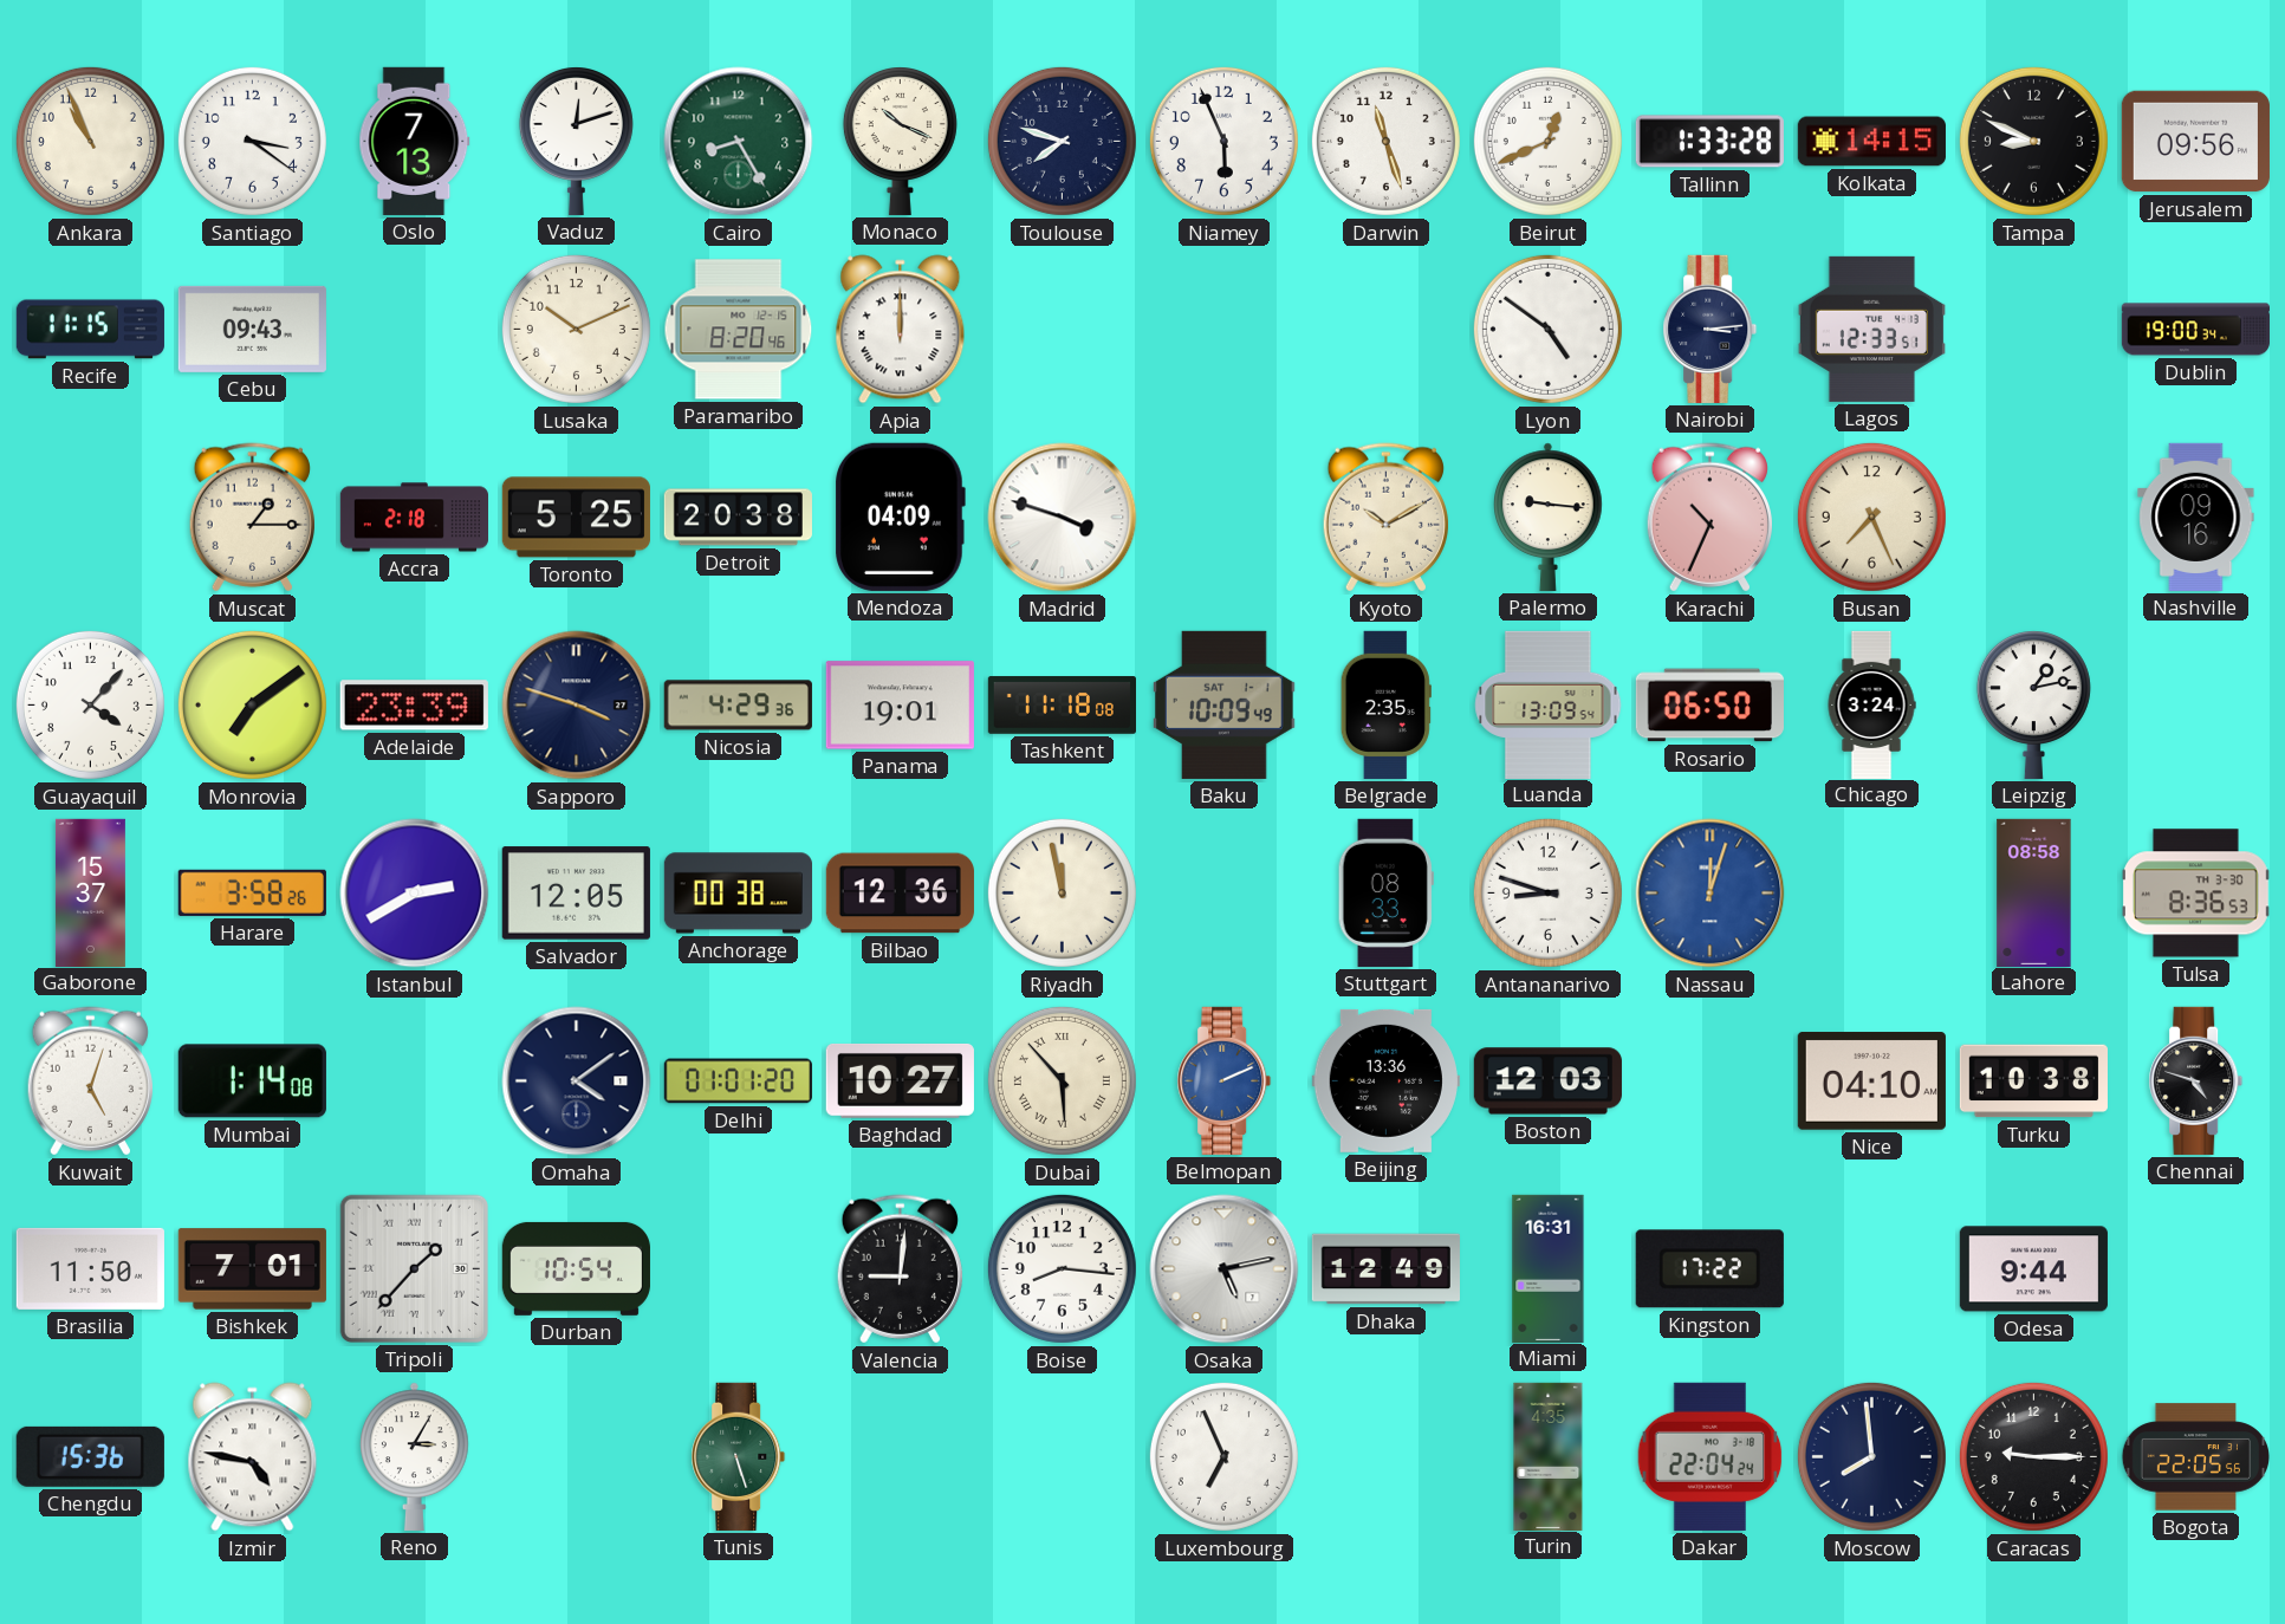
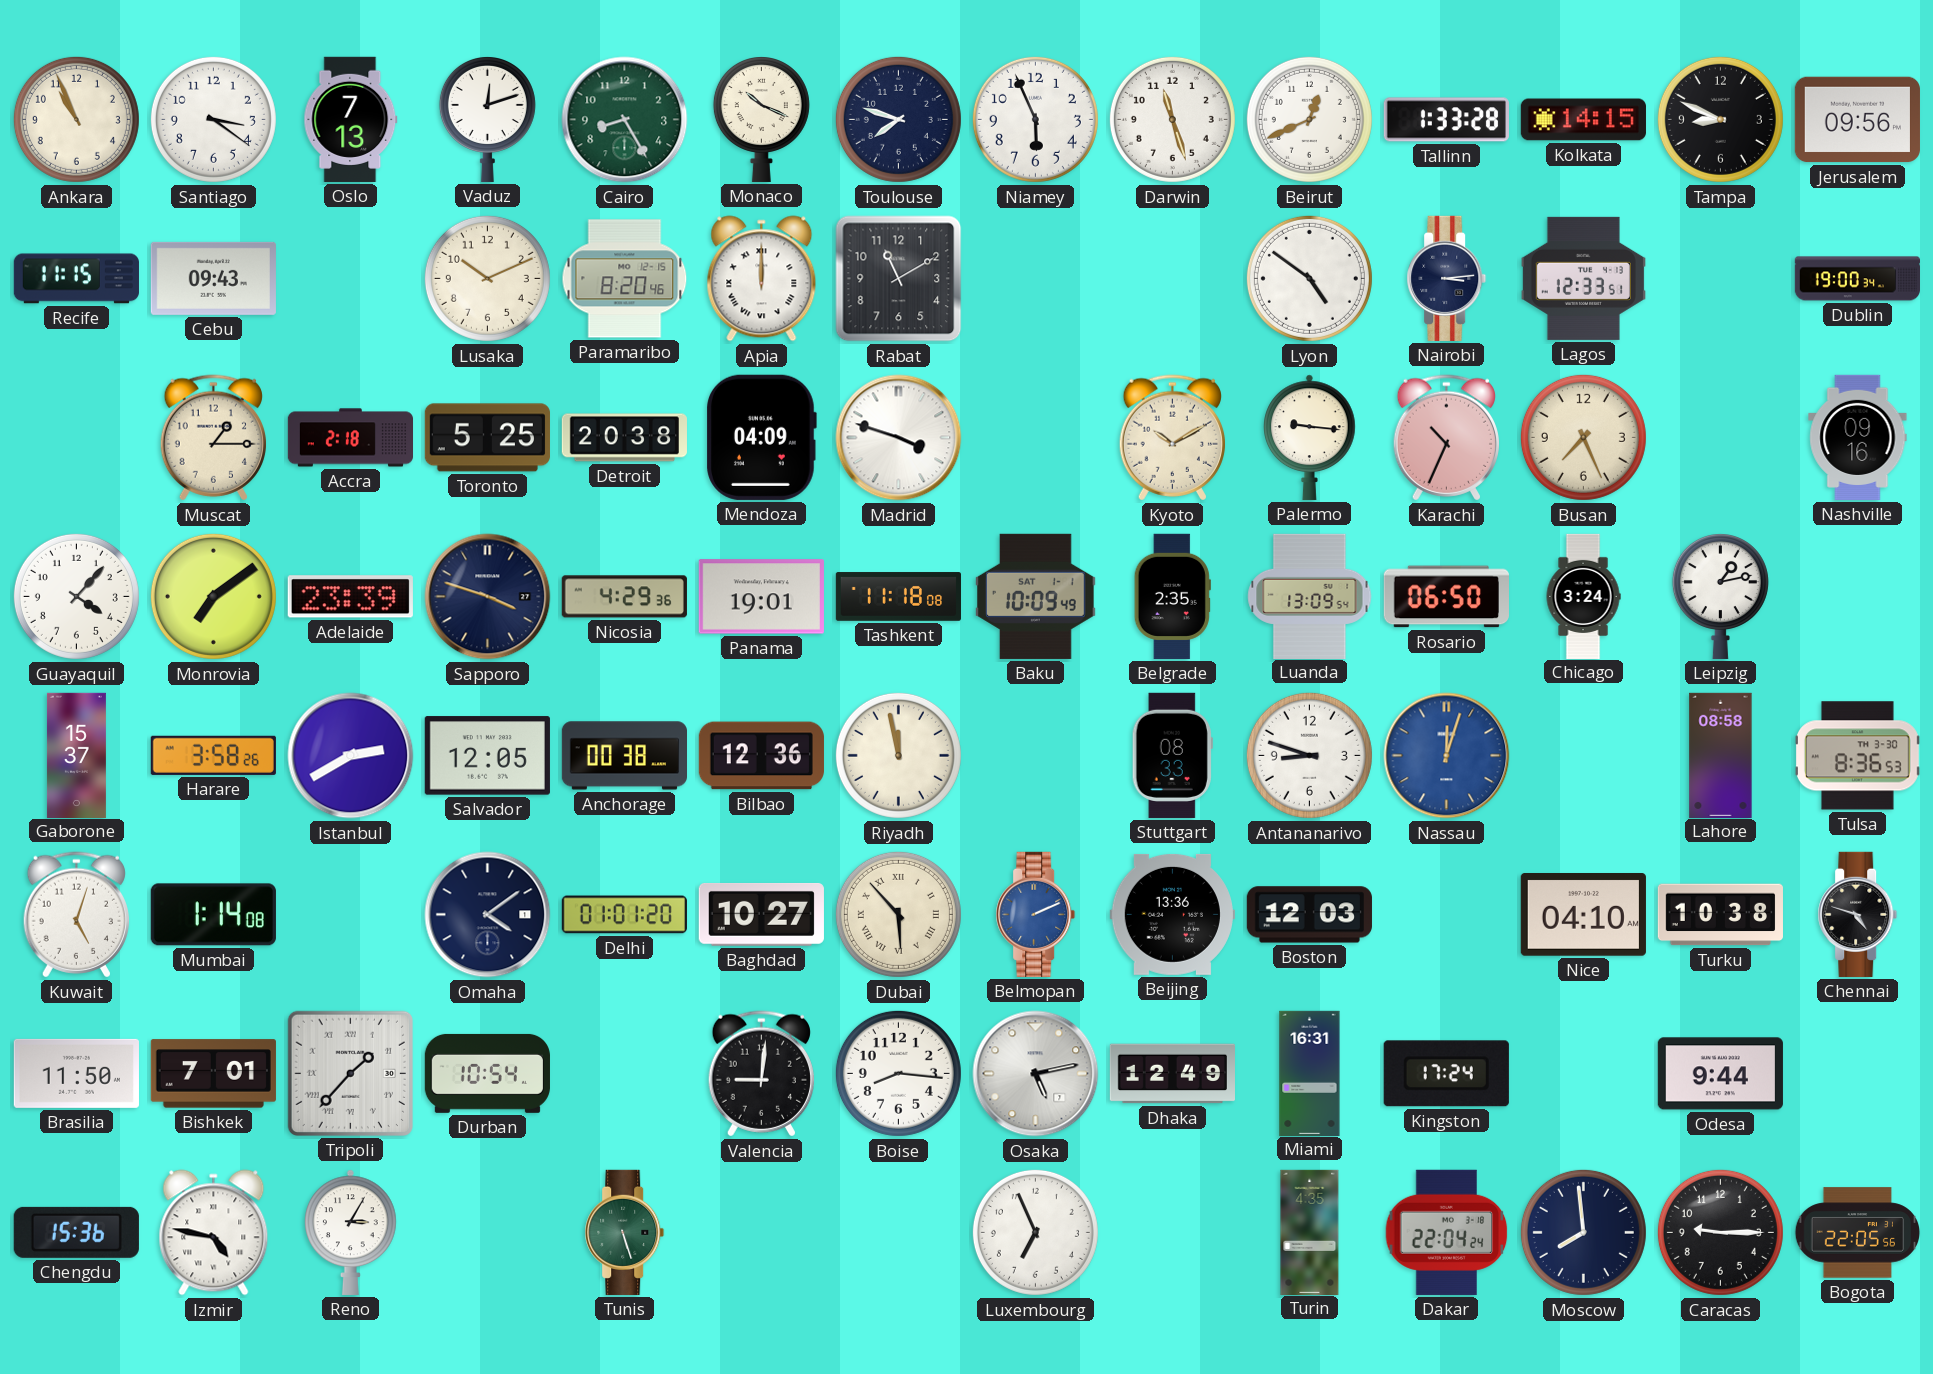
Rabat: none -> 11:10 (899, 279)
Kingston: 17:22 -> 17:24 (1446, 1074)
